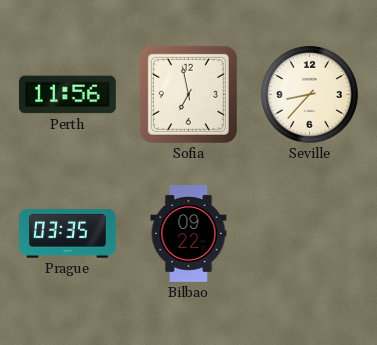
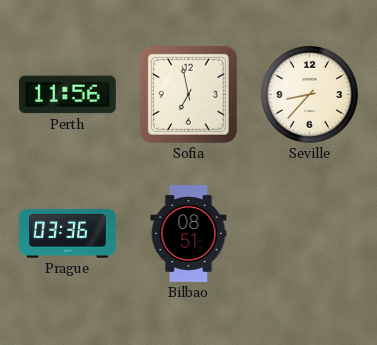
Prague: 03:35 -> 03:36 (68, 234)
Bilbao: 09:22 -> 08:51 (189, 234)
